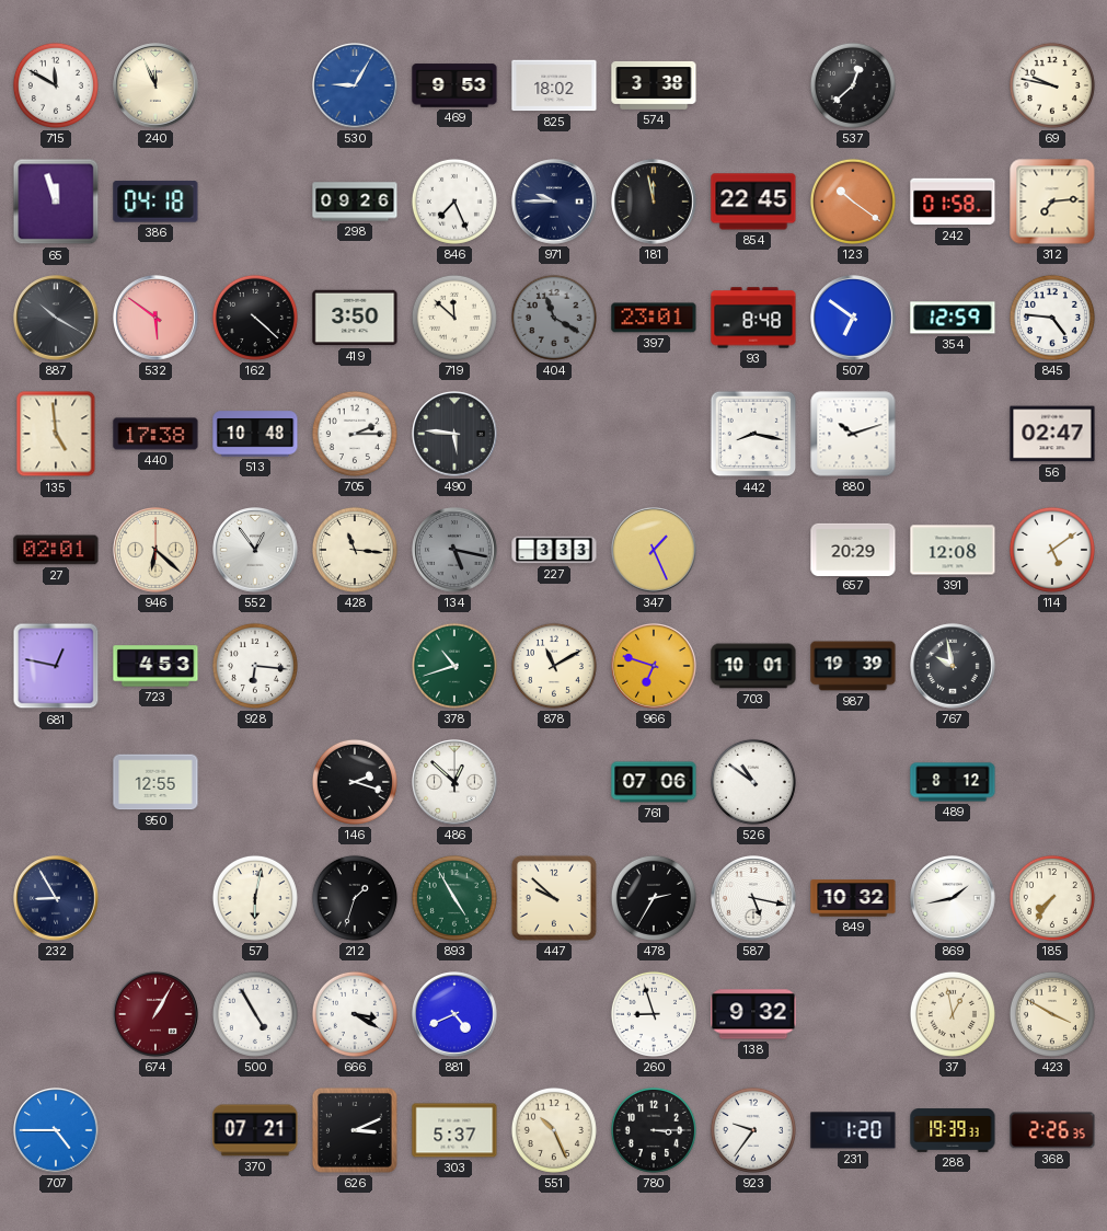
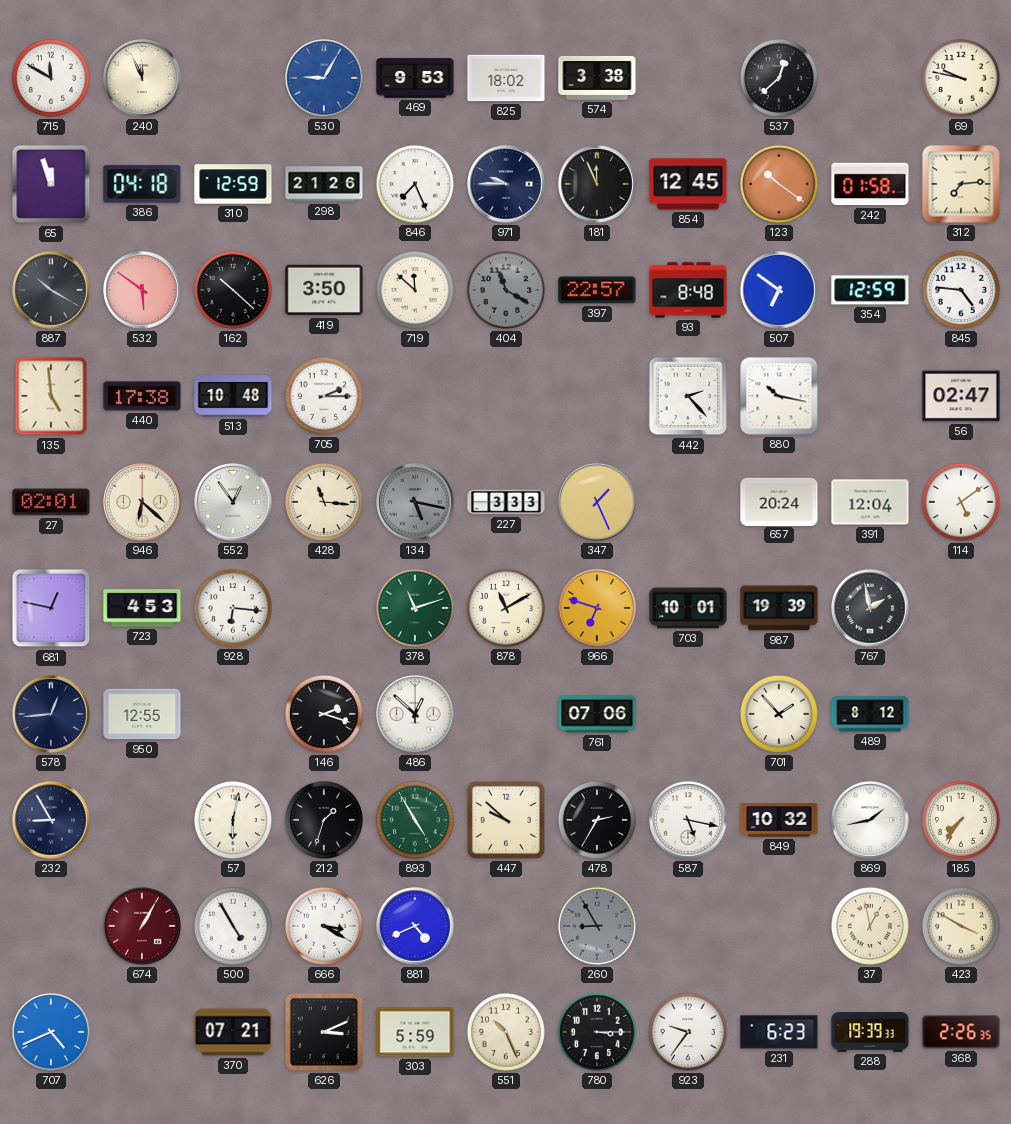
310: none -> 12:59 (233, 184)
298: 09:26 -> 21:26 (324, 184)
181: 11:58 -> 11:56 (597, 184)
854: 22:45 -> 12:45 (688, 184)
162: 4:22 -> 10:22 (233, 290)
397: 23:01 -> 22:57 (597, 290)
490: 5:46 -> none (454, 434)
442: 8:17 -> 2:23 (688, 396)
880: 10:12 -> 10:17 (779, 396)
657: 20:29 -> 20:24 (779, 501)
391: 12:08 -> 12:04 (870, 502)
378: 10:42 -> 11:12 (415, 608)
767: 9:58 -> 1:58 (870, 608)
578: none -> 12:44 (51, 714)
526: 10:51 -> none (753, 782)
701: none -> 1:53 (779, 714)
260: 8:57 -> 8:55 (597, 926)
260 dial: white -> grey (597, 926)
138: 9:32 -> none (753, 1014)
707: 4:45 -> 4:41 (51, 1032)
303: 5:37 -> 5:59 (415, 1032)
231: 1:20 -> 6:23 (779, 1032)
